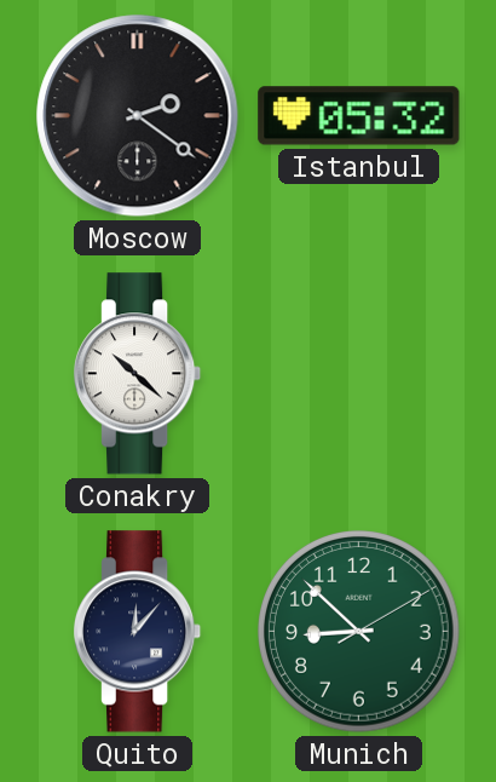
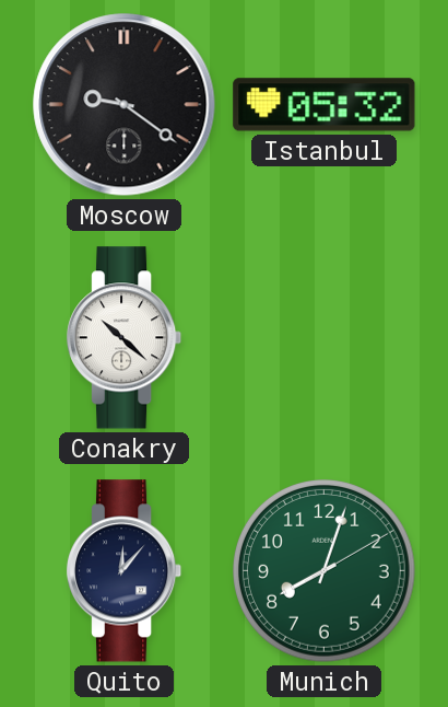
Moscow: 2:21 -> 9:21 (125, 105)
Munich: 8:52 -> 8:03 (325, 571)
